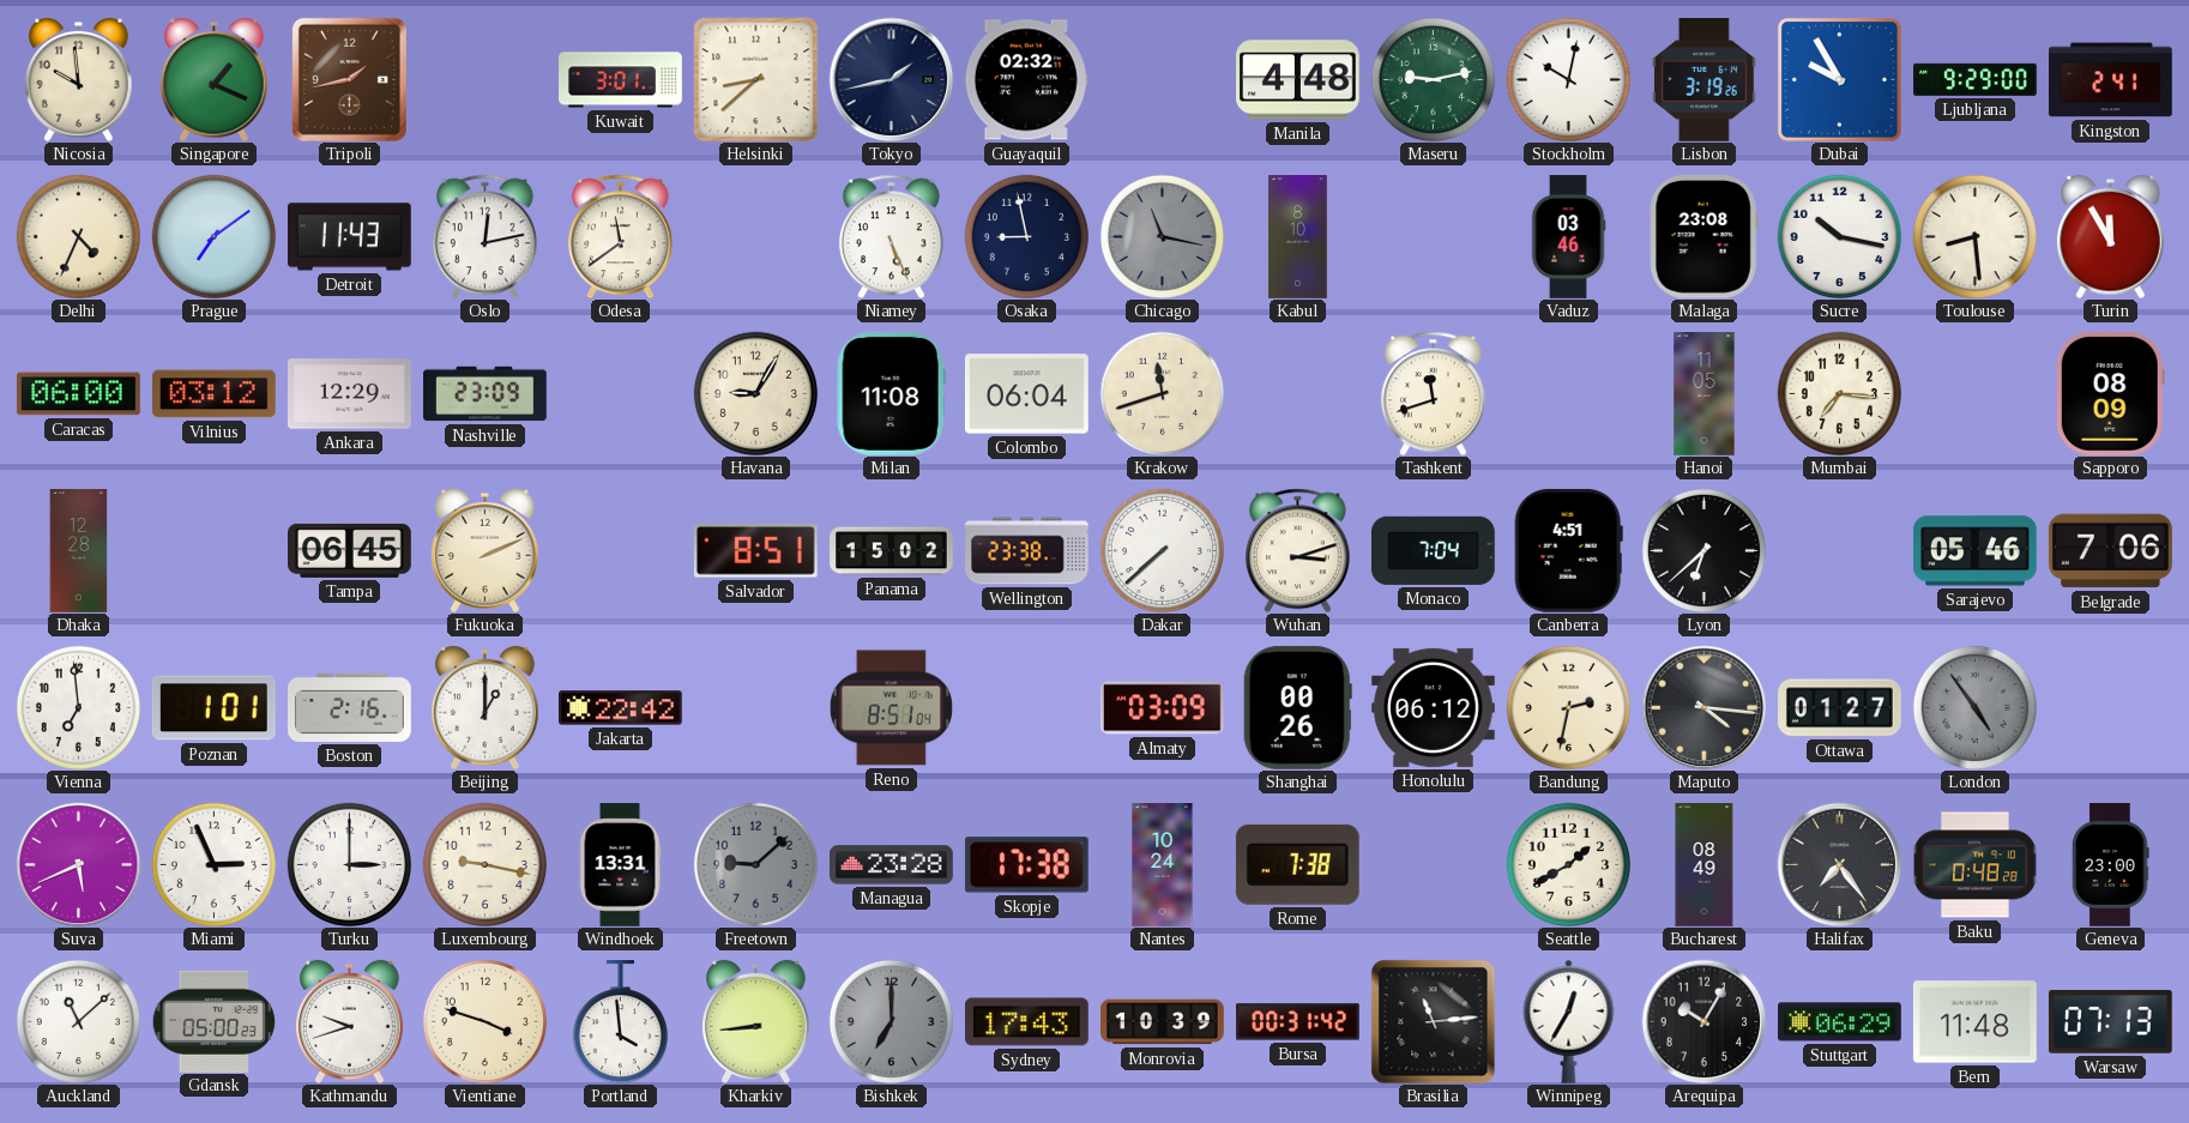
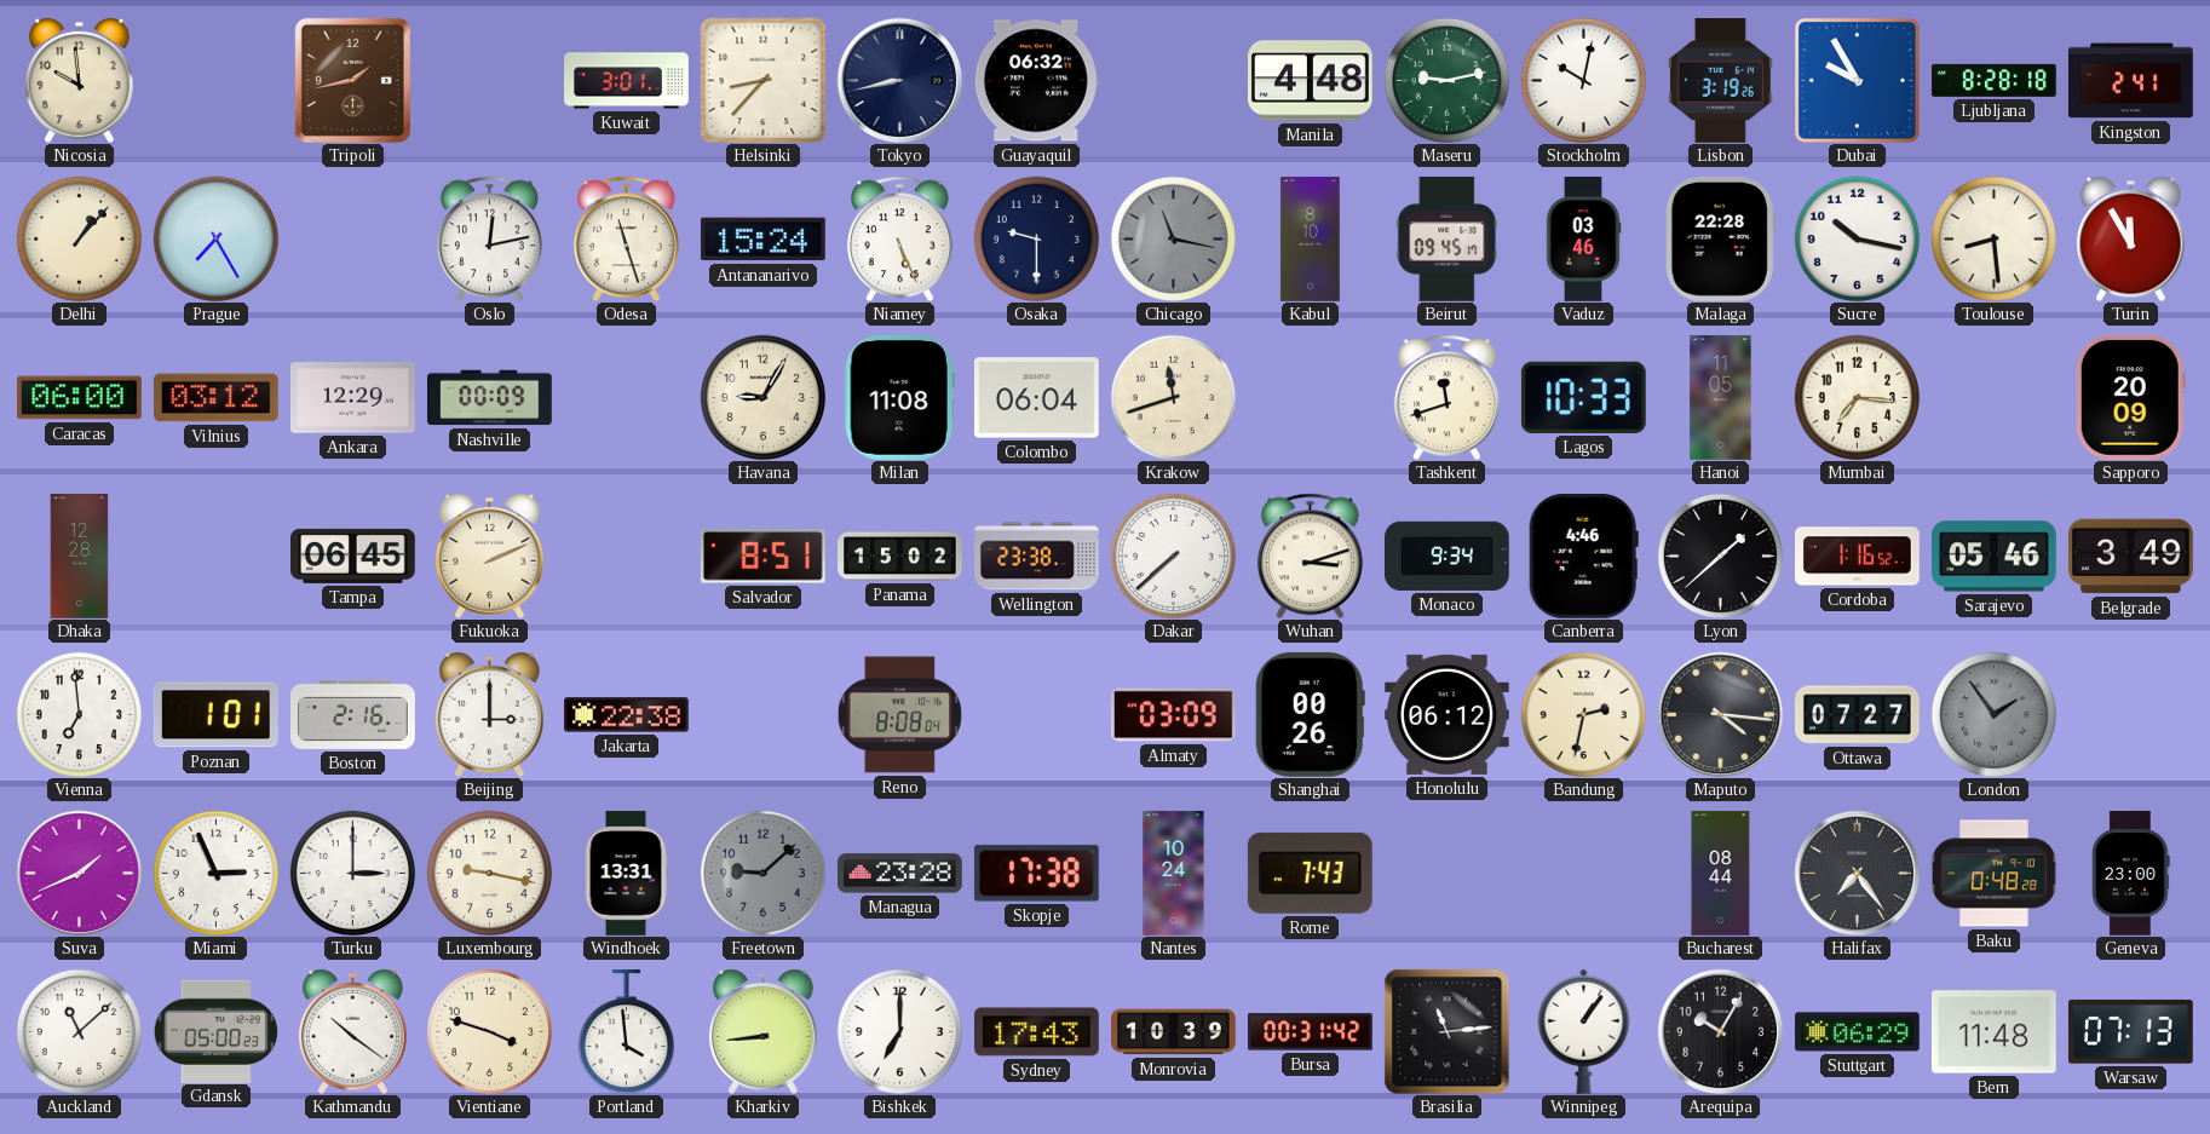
Singapore: 1:19 -> none (215, 79)
Helsinki: 8:38 -> 8:37 (762, 80)
Tokyo: 1:43 -> 8:43 (899, 80)
Guayaquil: 02:32 -> 06:32 (1036, 81)
Ljubljana: 9:29 -> 8:28 (1995, 80)
Delhi: 4:34 -> 1:07 (79, 238)
Prague: 7:09 -> 7:25 (215, 238)
Detroit: 11:43 -> none (350, 237)
Odesa: 11:39 -> 11:27 (626, 238)
Antananarivo: none -> 15:24 (762, 240)
Osaka: 8:58 -> 9:30 (1036, 238)
Beirut: none -> 09:45 (1448, 240)
Malaga: 23:08 -> 22:28 (1720, 238)
Nashville: 23:09 -> 00:09 (490, 398)
Lagos: none -> 10:33 (1583, 397)
Sapporo: 08:09 -> 20:09 (2130, 397)
Monaco: 7:04 -> 9:34 (1446, 556)
Canberra: 4:51 -> 4:46 (1583, 556)
Lyon: 6:38 -> 1:38 (1720, 556)
Cordoba: none -> 1:16 (1858, 557)
Belgrade: 7:06 -> 3:49 (2130, 557)
Beijing: 1:00 -> 3:00 (490, 714)
Jakarta: 22:42 -> 22:38 (627, 715)
Reno: 8:51 -> 8:08 (899, 715)
Ottawa: 01:27 -> 07:27 (1858, 715)
London: 4:54 -> 1:54 (1993, 714)
Suva: 5:41 -> 1:41 (79, 873)
Rome: 7:38 -> 7:43 (1310, 873)
Seattle: 1:40 -> none (1568, 864)
Bucharest: 08:49 -> 08:44 (1721, 874)
Kathmandu: 9:42 -> 10:21 (353, 1031)
Bishkek dial: grey -> white (899, 1031)
Winnipeg: 12:35 -> 1:06 (1584, 1031)
